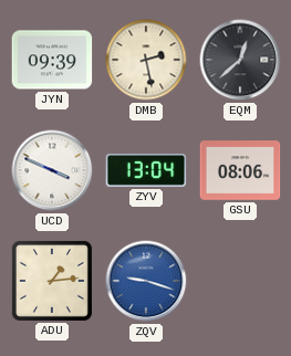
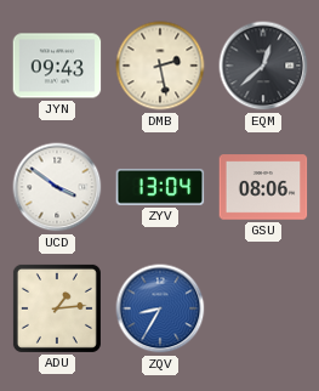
JYN: 09:39 -> 09:43 (57, 66)
UCD: 3:49 -> 3:51 (57, 187)
ZQV: 9:18 -> 8:35 (160, 308)
